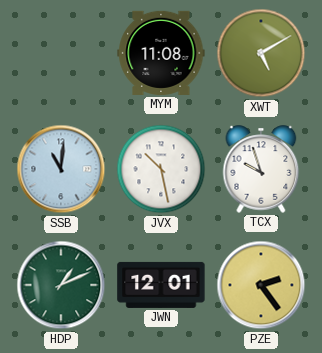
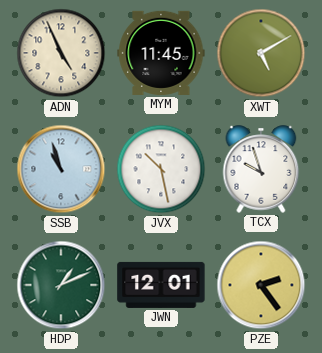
ADN: none -> 4:56 (61, 53)
MYM: 11:08 -> 11:45 (161, 53)
SSB: 11:01 -> 10:57 (61, 169)
